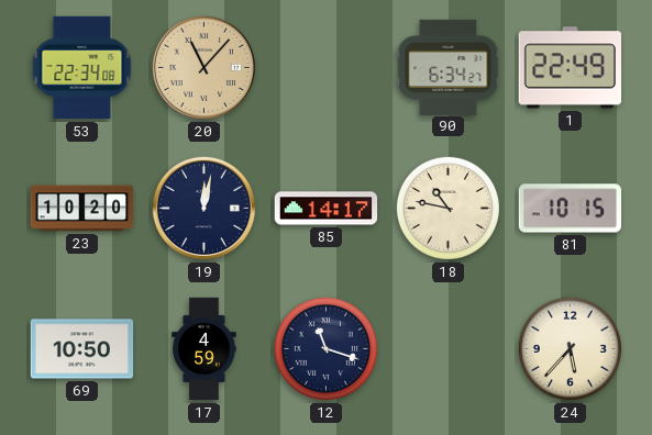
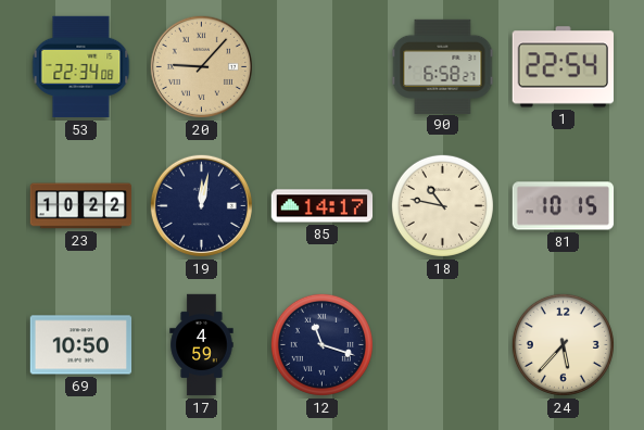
20: 11:07 -> 9:07 (201, 66)
90: 6:34 -> 6:58 (443, 66)
1: 22:49 -> 22:54 (563, 67)
23: 10:20 -> 10:22 (81, 206)
